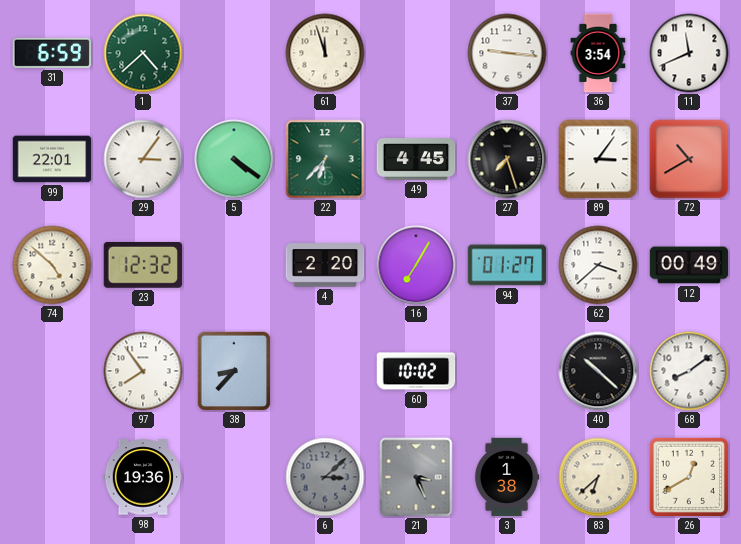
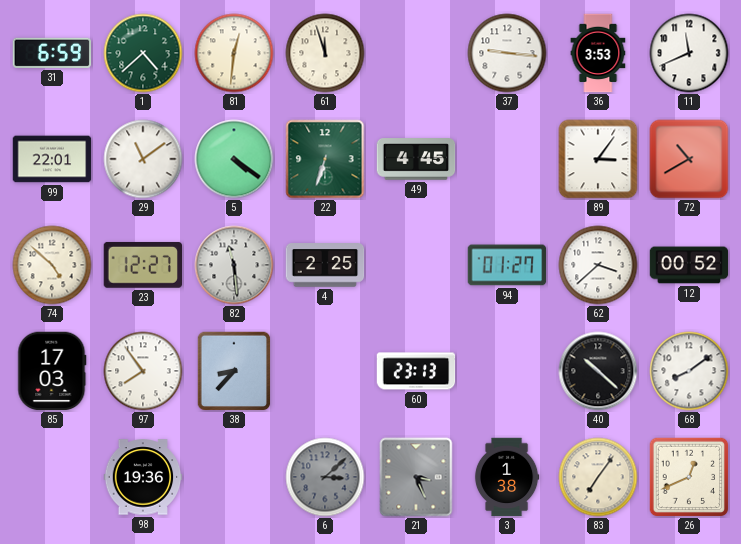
81: none -> 12:31 (234, 53)
36: 3:54 -> 3:53 (598, 53)
29: 3:06 -> 11:09 (143, 159)
22: 6:37 -> 6:33 (325, 159)
27: 7:27 -> none (507, 159)
23: 12:32 -> 12:27 (142, 265)
82: none -> 11:29 (234, 265)
4: 2:20 -> 2:25 (325, 265)
16: 7:05 -> none (416, 265)
12: 00:49 -> 00:52 (689, 265)
85: none -> 17:03 (52, 371)
60: 10:02 -> 23:13 (416, 371)
83: 6:38 -> 7:06 (598, 477)
26: 12:40 -> 12:41 (689, 477)
